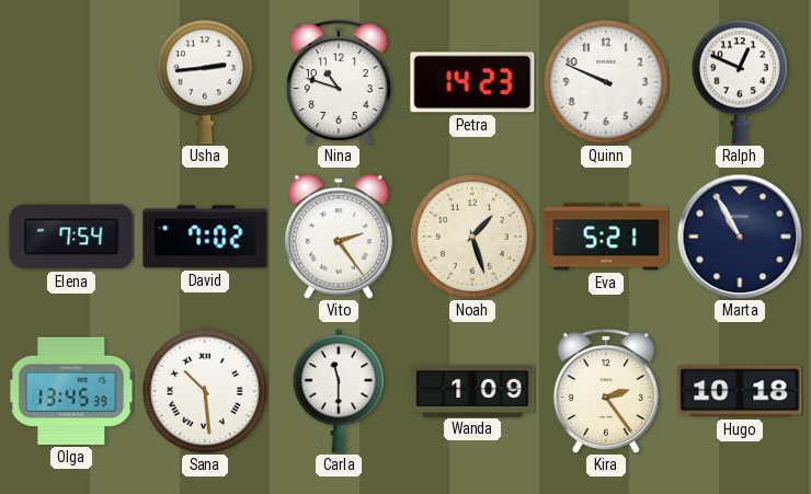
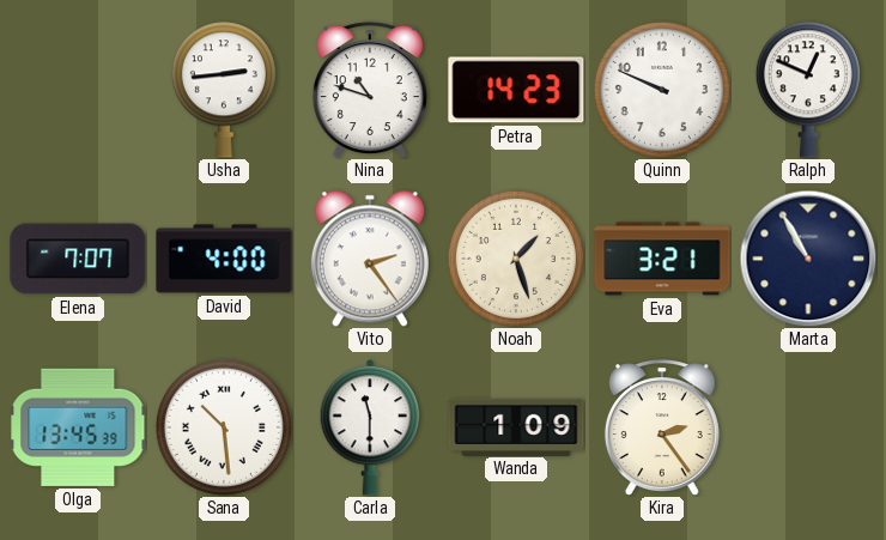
Elena: 7:54 -> 7:07 (78, 259)
David: 7:02 -> 4:00 (224, 259)
Eva: 5:21 -> 3:21 (662, 259)
Hugo: 10:18 -> none (740, 391)
